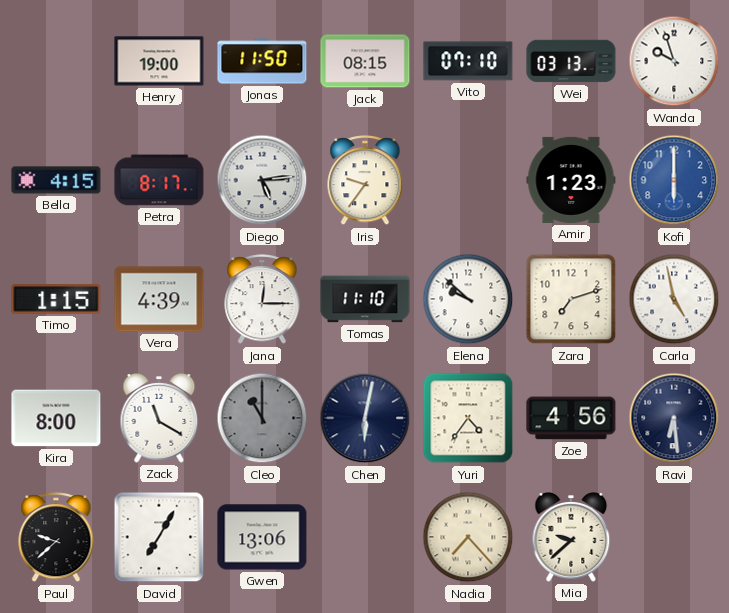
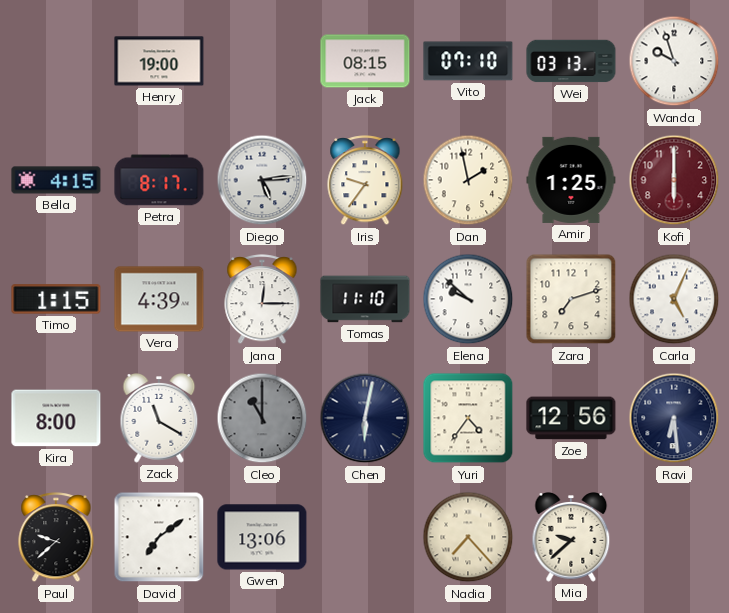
Jonas: 11:50 -> none (262, 61)
Dan: none -> 1:58 (468, 180)
Amir: 1:23 -> 1:25 (571, 180)
Kofi dial: blue -> burgundy (674, 180)
Carla: 4:58 -> 5:04 (674, 299)
Zoe: 4:56 -> 12:56 (571, 418)
David: 7:05 -> 7:09 (159, 537)
